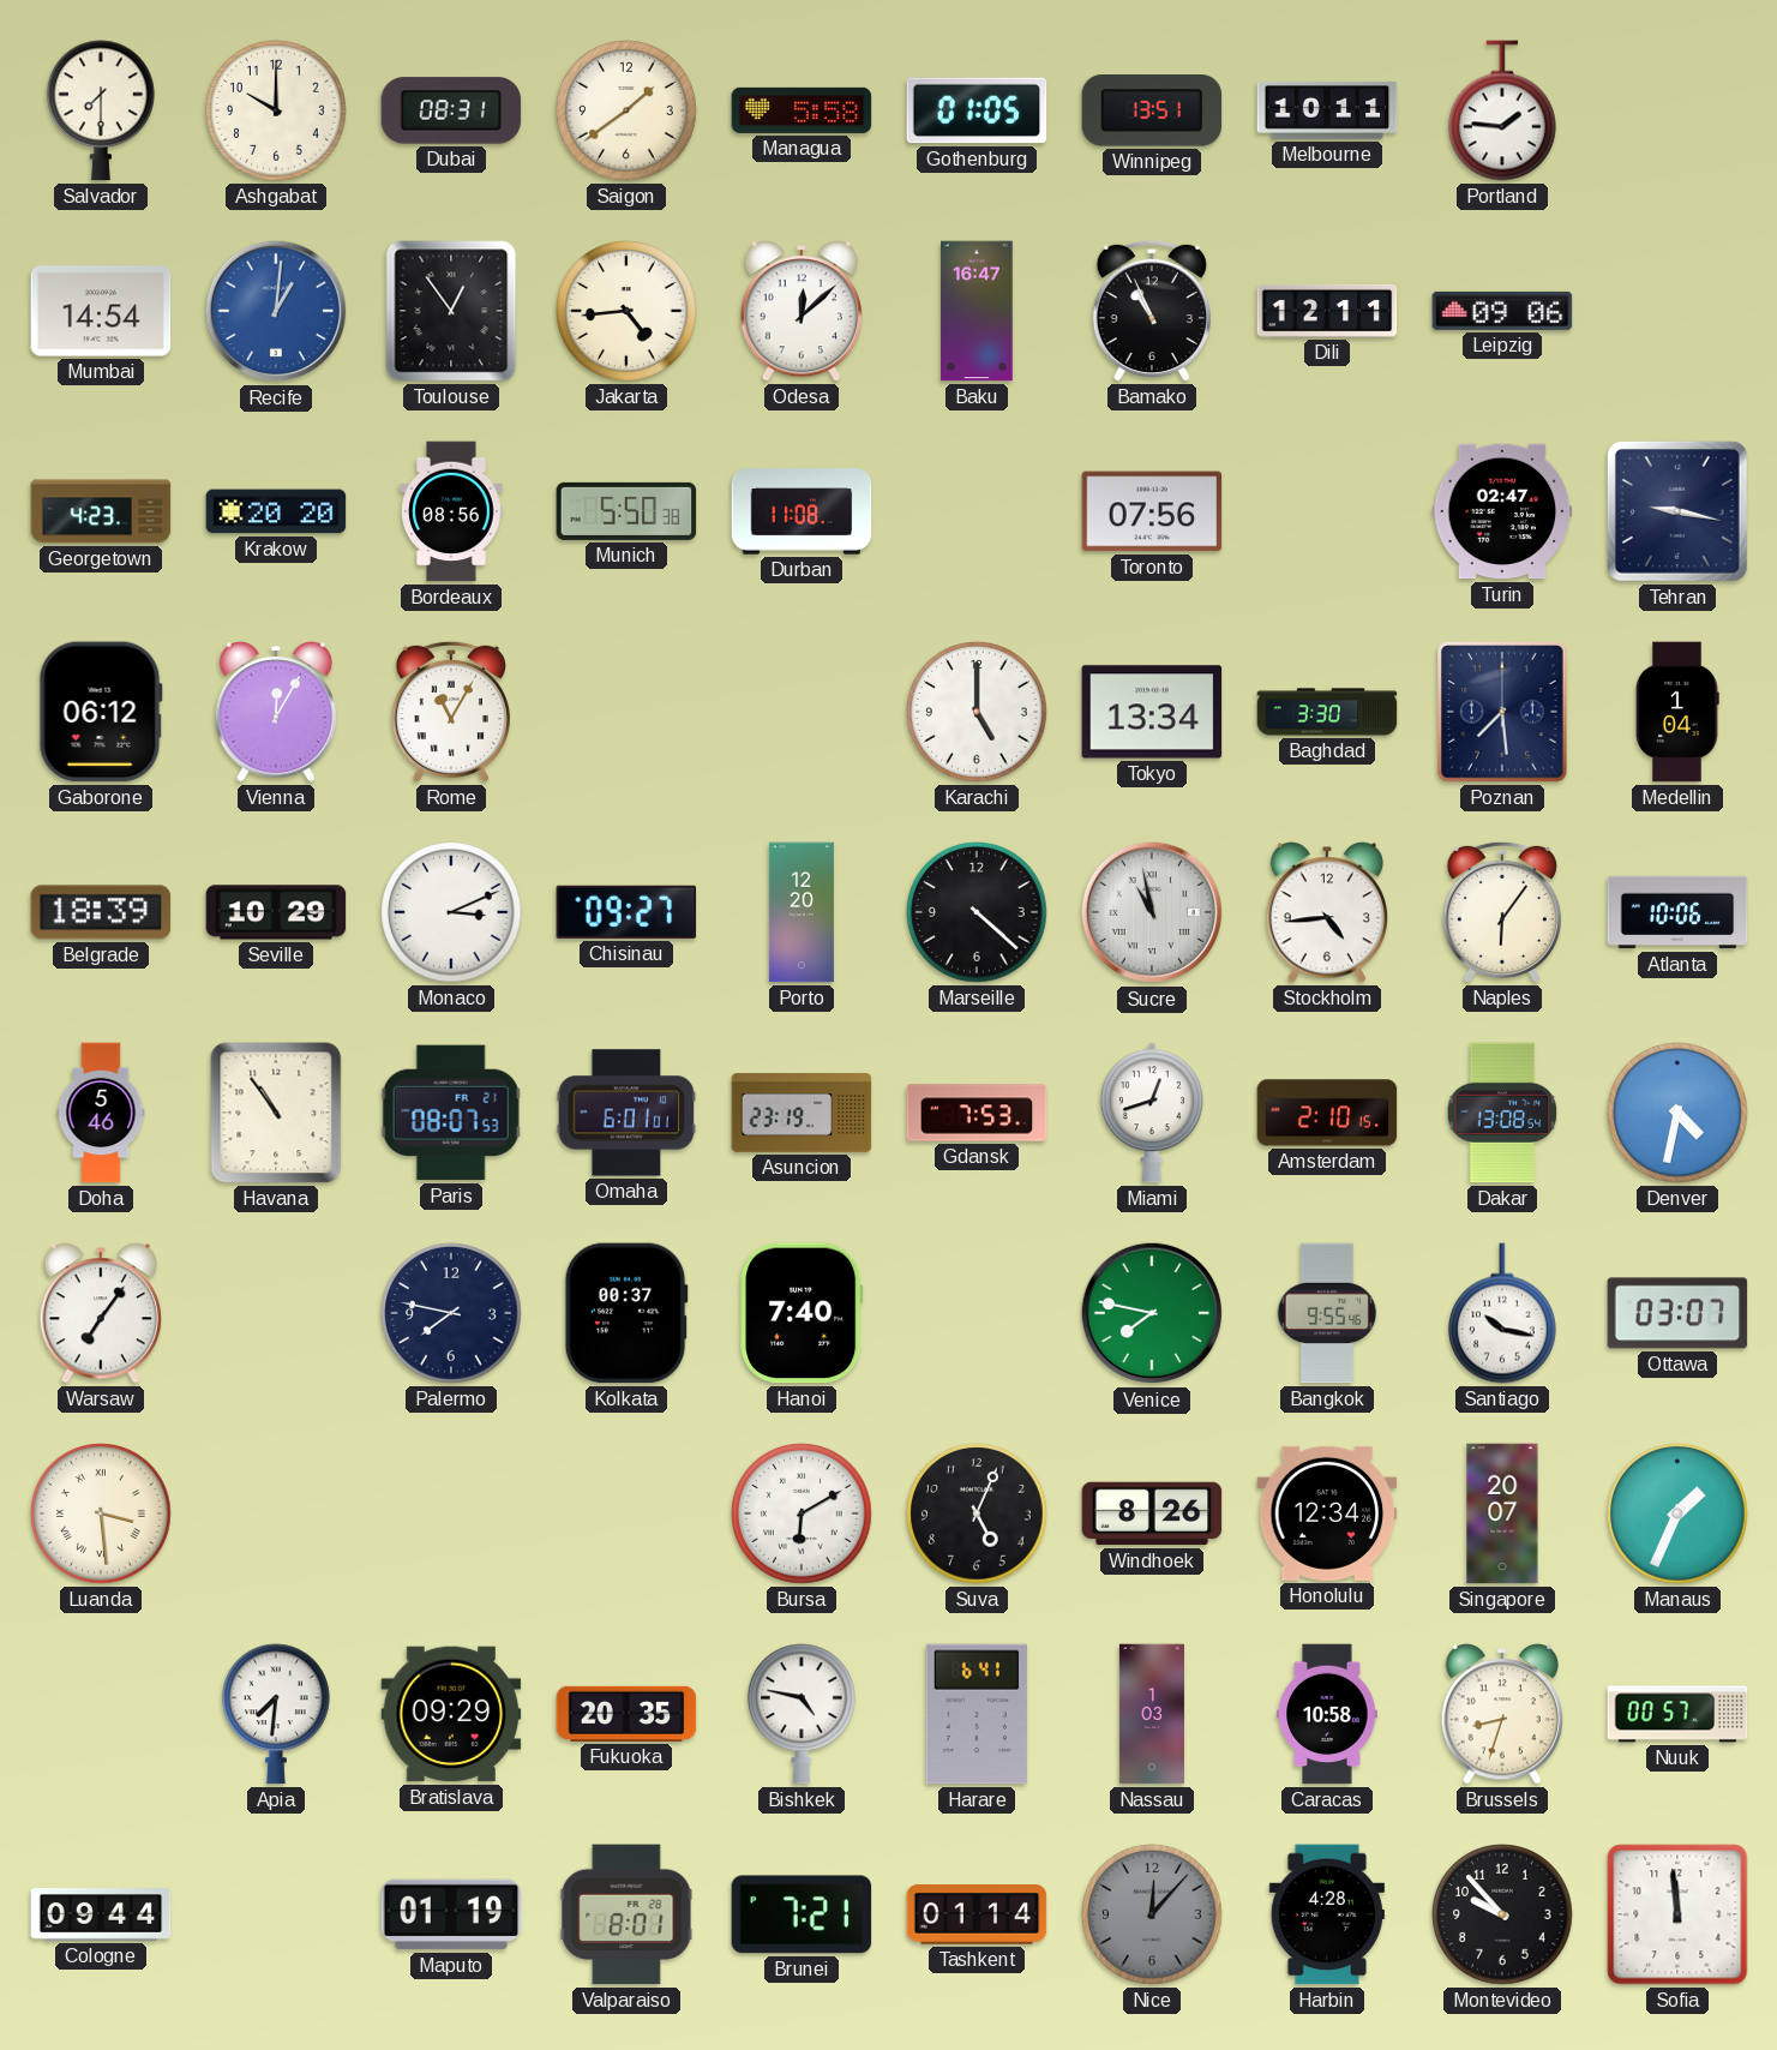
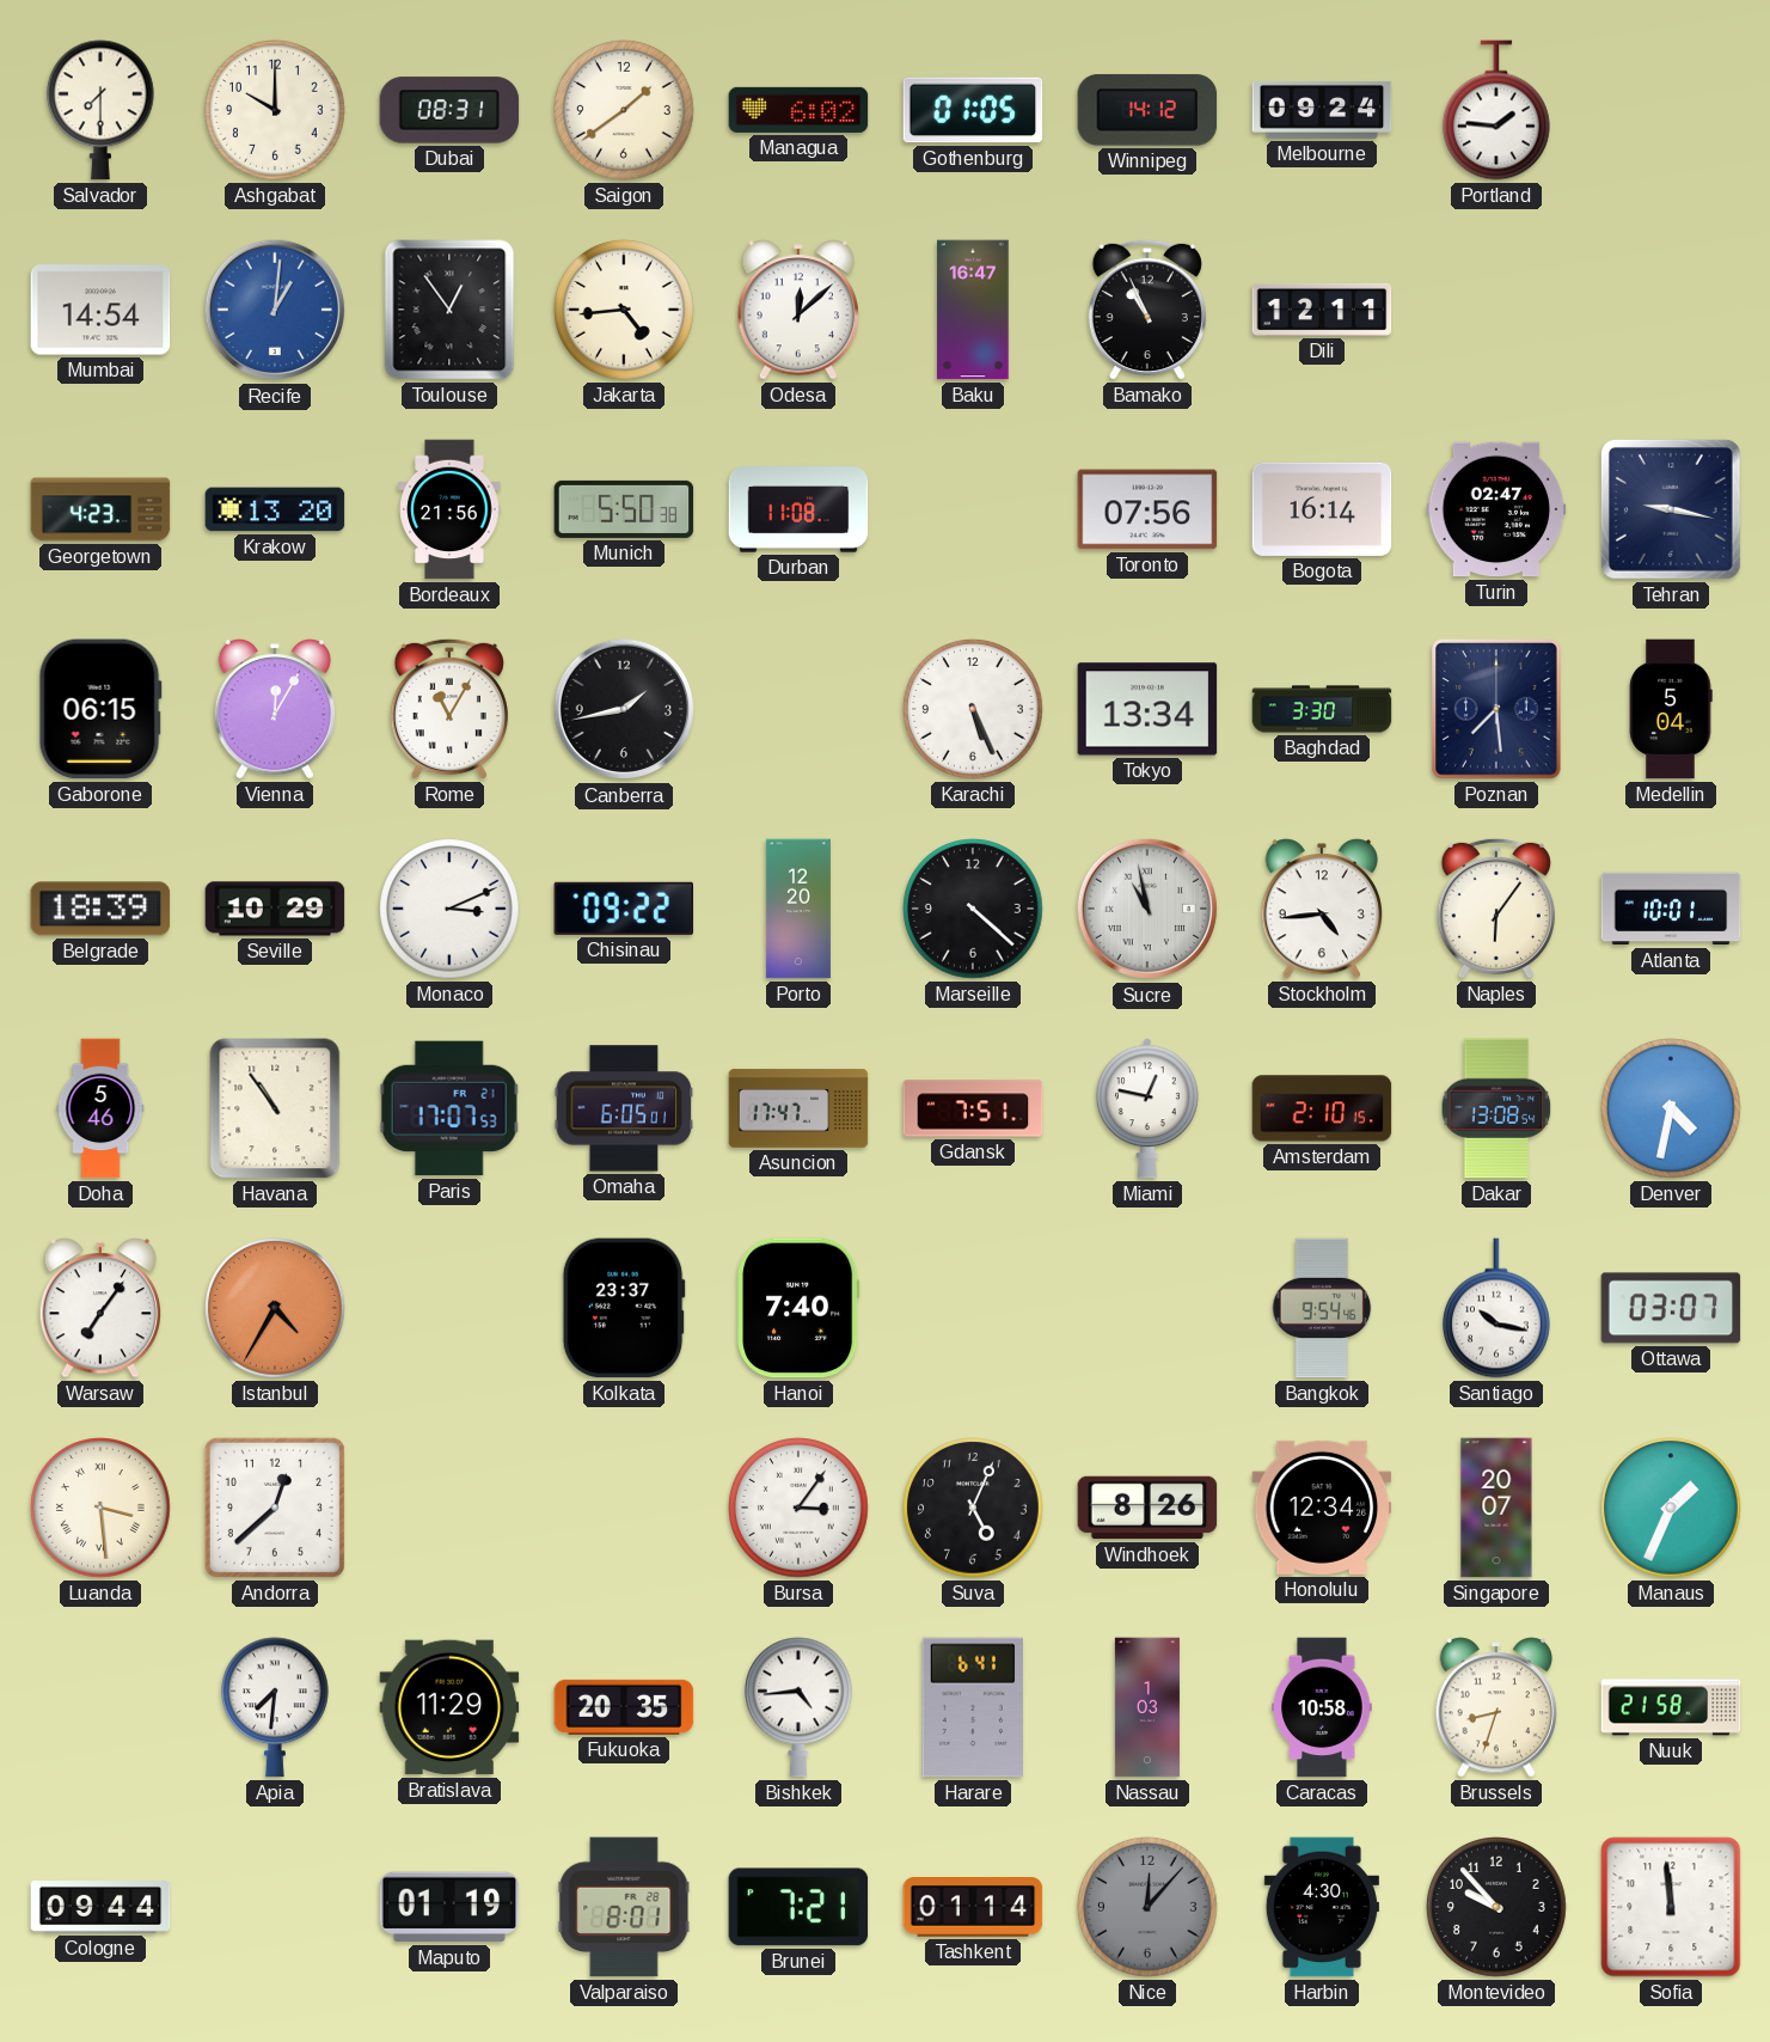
Managua: 5:58 -> 6:02 (798, 110)
Winnipeg: 13:51 -> 14:12 (1147, 110)
Melbourne: 10:11 -> 09:24 (1322, 110)
Leipzig: 09:06 -> none (1502, 311)
Krakow: 20:20 -> 13:20 (275, 509)
Bordeaux: 08:56 -> 21:56 (449, 509)
Bogota: none -> 16:14 (1322, 509)
Gaborone: 06:12 -> 06:15 (100, 709)
Canberra: none -> 1:43 (624, 709)
Karachi: 5:00 -> 5:26 (973, 709)
Medellin: 1:04 -> 5:04 (1671, 709)
Chisinau: 09:27 -> 09:22 (624, 909)
Atlanta: 10:06 -> 10:01 (1671, 909)
Paris: 08:07 -> 17:07 (449, 1108)
Omaha: 6:01 -> 6:05 (624, 1108)
Asuncion: 23:19 -> 17:47 (798, 1108)
Gdansk: 7:53 -> 7:51 (973, 1108)
Miami: 12:42 -> 12:47 (1147, 1108)
Istanbul: none -> 4:35 (275, 1308)
Palermo: 7:47 -> none (451, 1313)
Kolkata: 00:37 -> 23:37 (624, 1308)
Venice: 7:47 -> none (1152, 1313)
Bangkok: 9:55 -> 9:54 (1322, 1308)
Andorra: none -> 12:38 (275, 1508)
Bursa: 6:10 -> 3:06 (798, 1508)
Bratislava: 09:29 -> 11:29 (449, 1707)
Bishkek: 4:47 -> 4:44 (800, 1707)
Nuuk: 00:57 -> 21:58 (1671, 1707)
Harbin: 4:28 -> 4:30 (1322, 1907)
